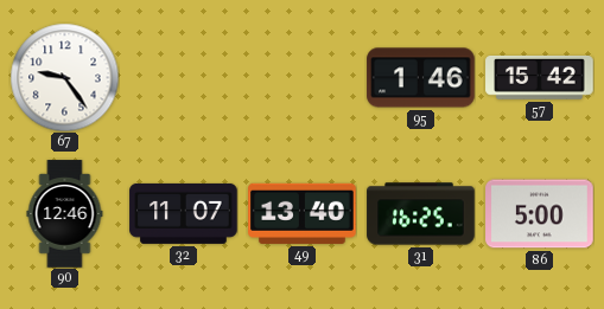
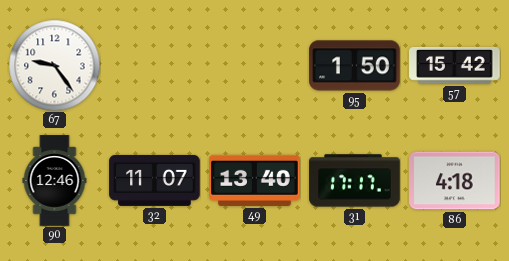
95: 1:46 -> 1:50 (355, 66)
31: 16:25 -> 17:17 (355, 181)
86: 5:00 -> 4:18 (455, 181)
